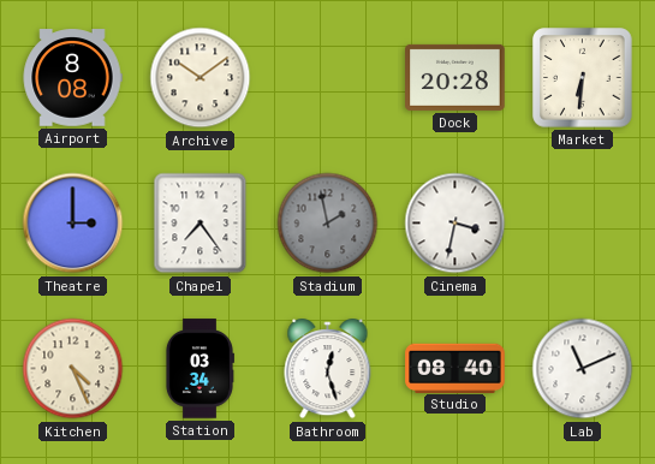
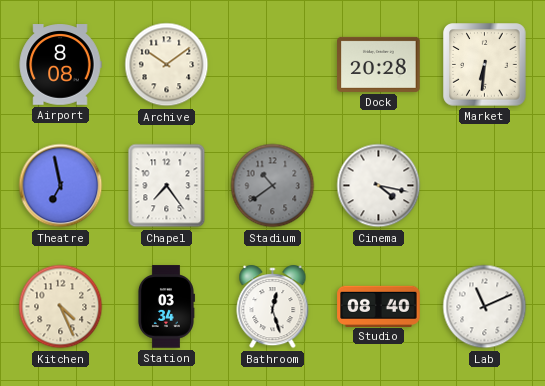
Theatre: 3:00 -> 6:58 (61, 186)
Stadium: 1:58 -> 10:39 (273, 186)
Cinema: 3:32 -> 4:17 (379, 186)
